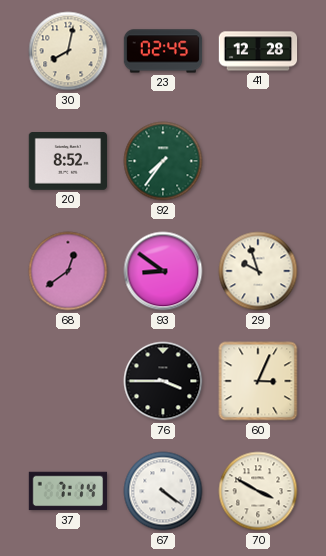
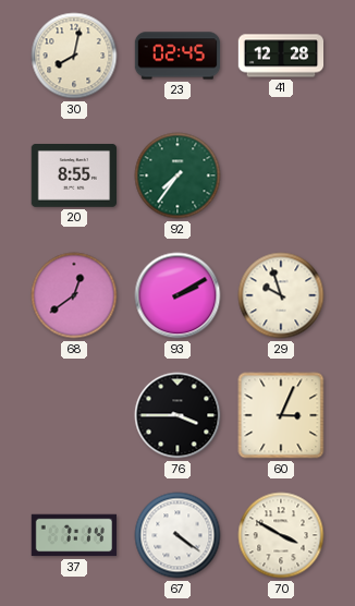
20: 8:52 -> 8:55 (74, 177)
93: 8:51 -> 2:10 (177, 295)
